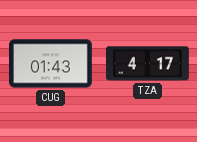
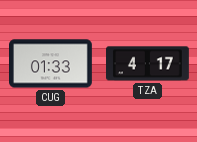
CUG: 01:43 -> 01:33 (51, 64)
